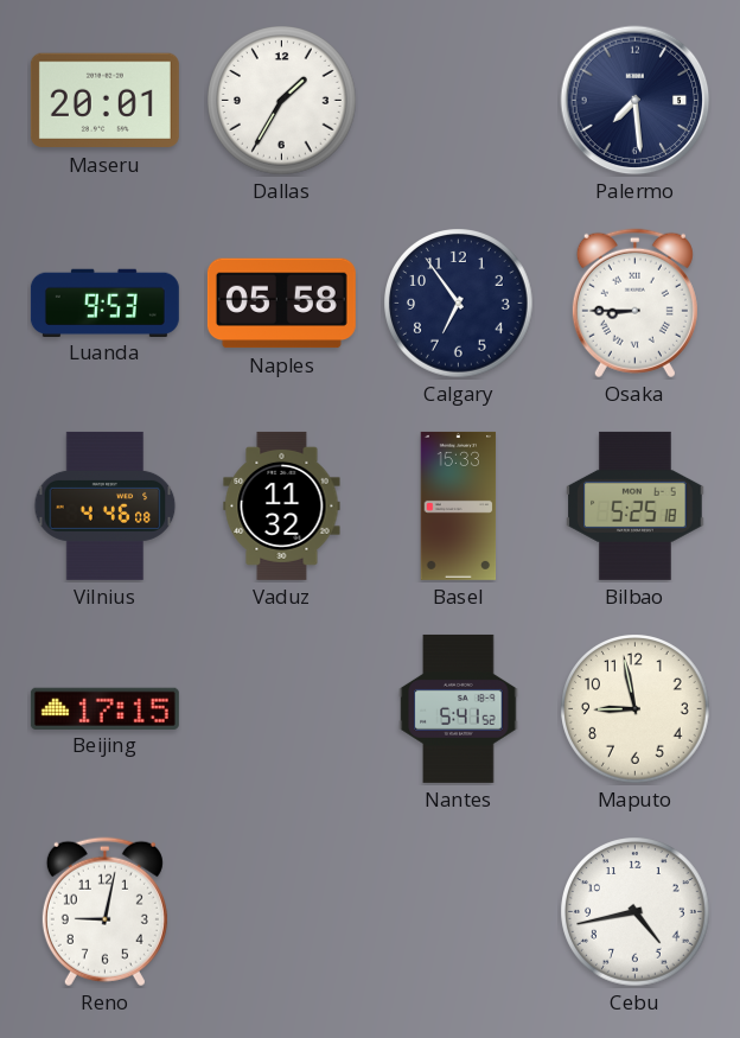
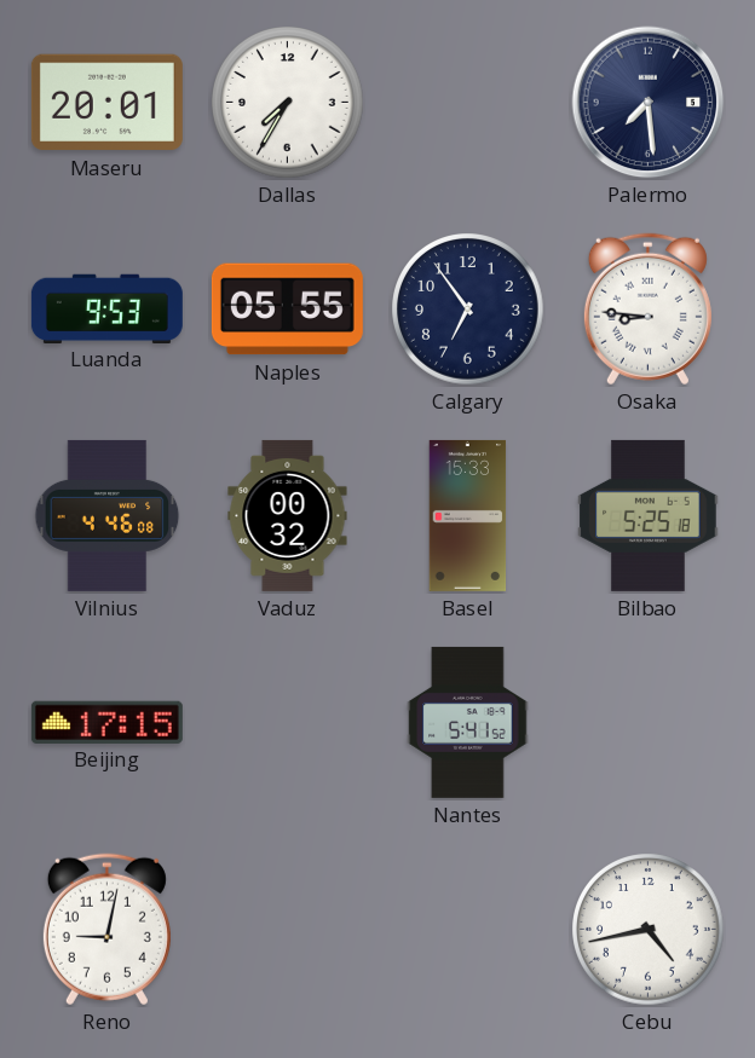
Dallas: 1:35 -> 7:35 (288, 103)
Naples: 05:58 -> 05:55 (287, 310)
Osaka: 8:45 -> 8:46 (647, 310)
Vaduz: 11:32 -> 00:32 (288, 515)
Maputo: 8:58 -> none (636, 709)
